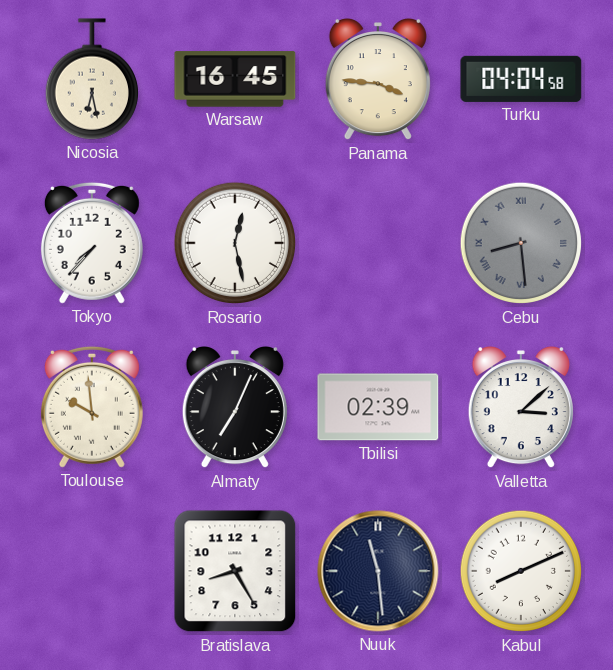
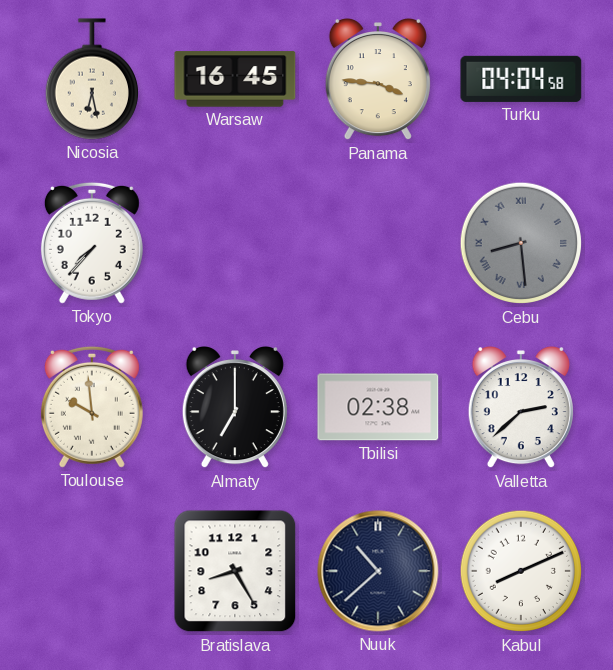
Rosario: 12:28 -> none (235, 243)
Almaty: 7:04 -> 7:00 (235, 408)
Tbilisi: 02:39 -> 02:38 (378, 407)
Valletta: 3:08 -> 2:38 (521, 408)
Nuuk: 11:29 -> 10:38 (378, 571)
